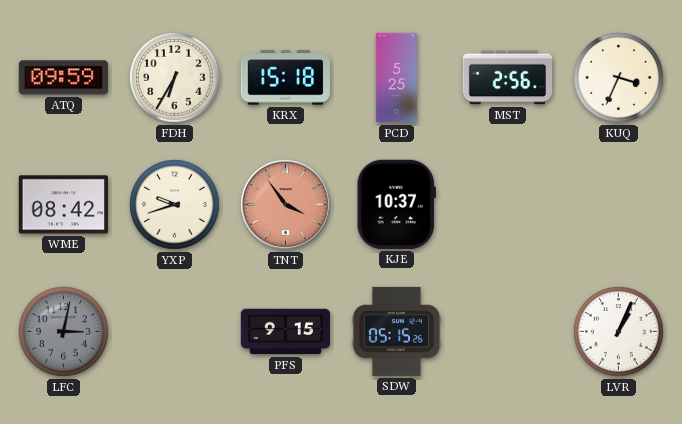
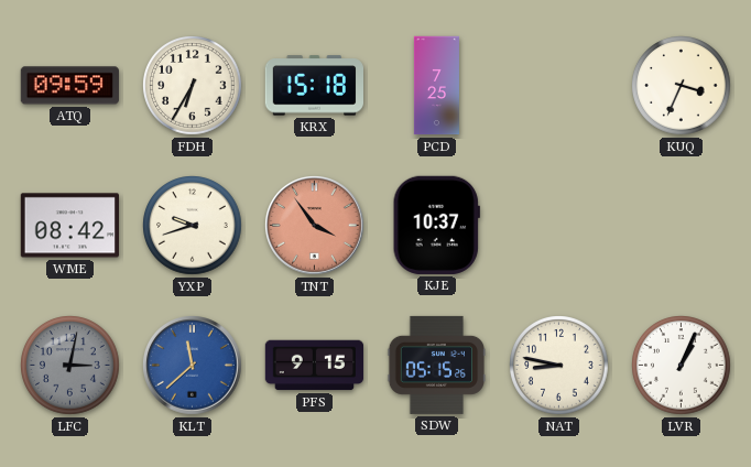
PCD: 5:25 -> 7:25 (436, 86)
MST: 2:56 -> none (508, 78)
KLT: none -> 11:38 (193, 366)
NAT: none -> 8:47 (559, 366)
